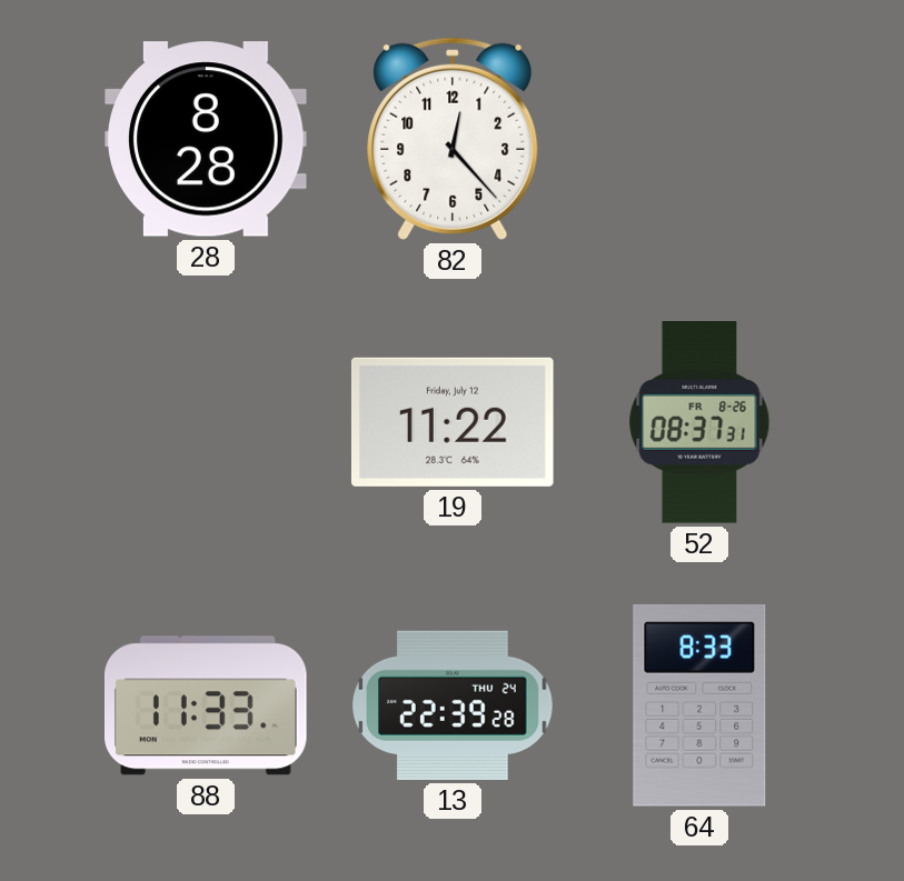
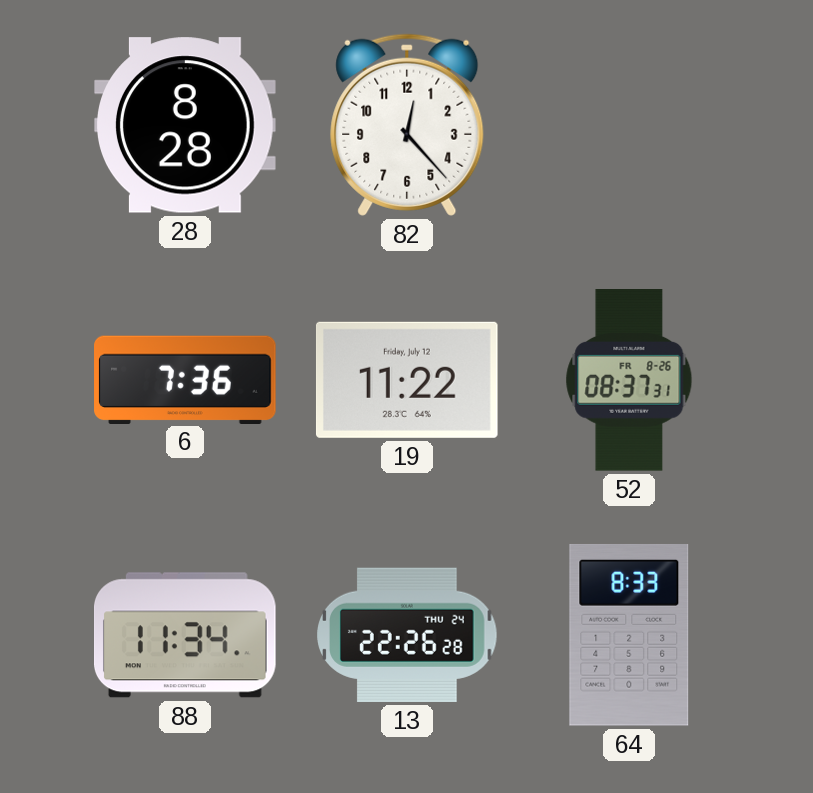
6: none -> 7:36 (185, 379)
88: 11:33 -> 11:34 (186, 635)
13: 22:39 -> 22:26 (407, 635)
